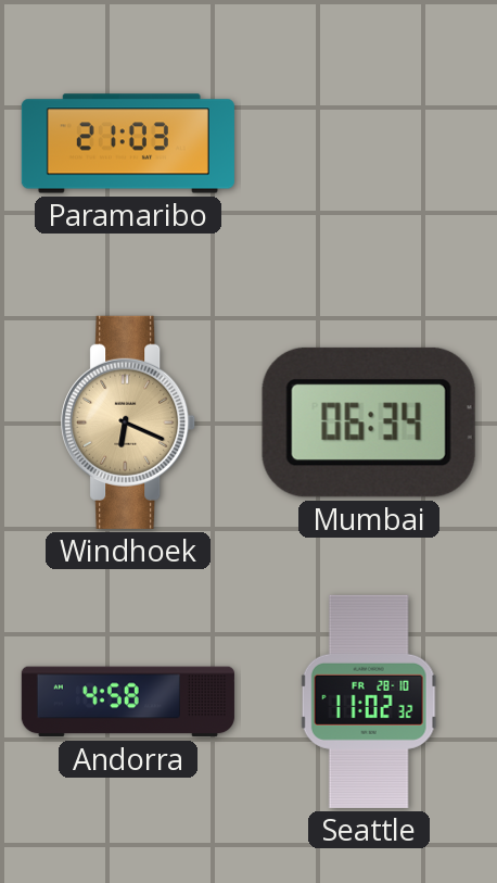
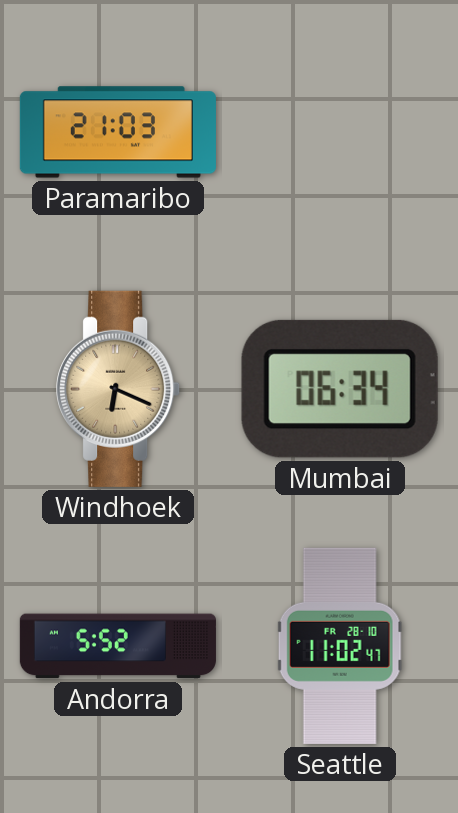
Andorra: 4:58 -> 5:52 (118, 646)
Seattle: 11:02:32 -> 11:02:47 (340, 646)
